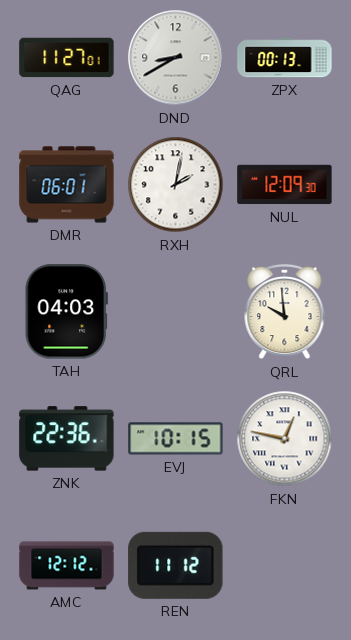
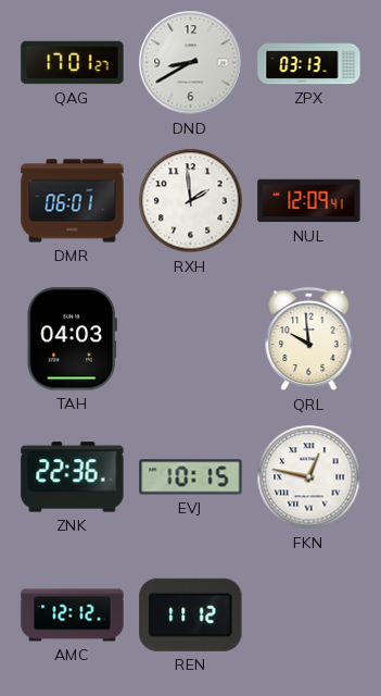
QAG: 11:27 -> 17:01 (73, 63)
ZPX: 00:13 -> 03:13 (309, 63)
RXH: 2:02 -> 1:59 (191, 201)
NUL: 12:09:30 -> 12:09:41 (309, 201)
